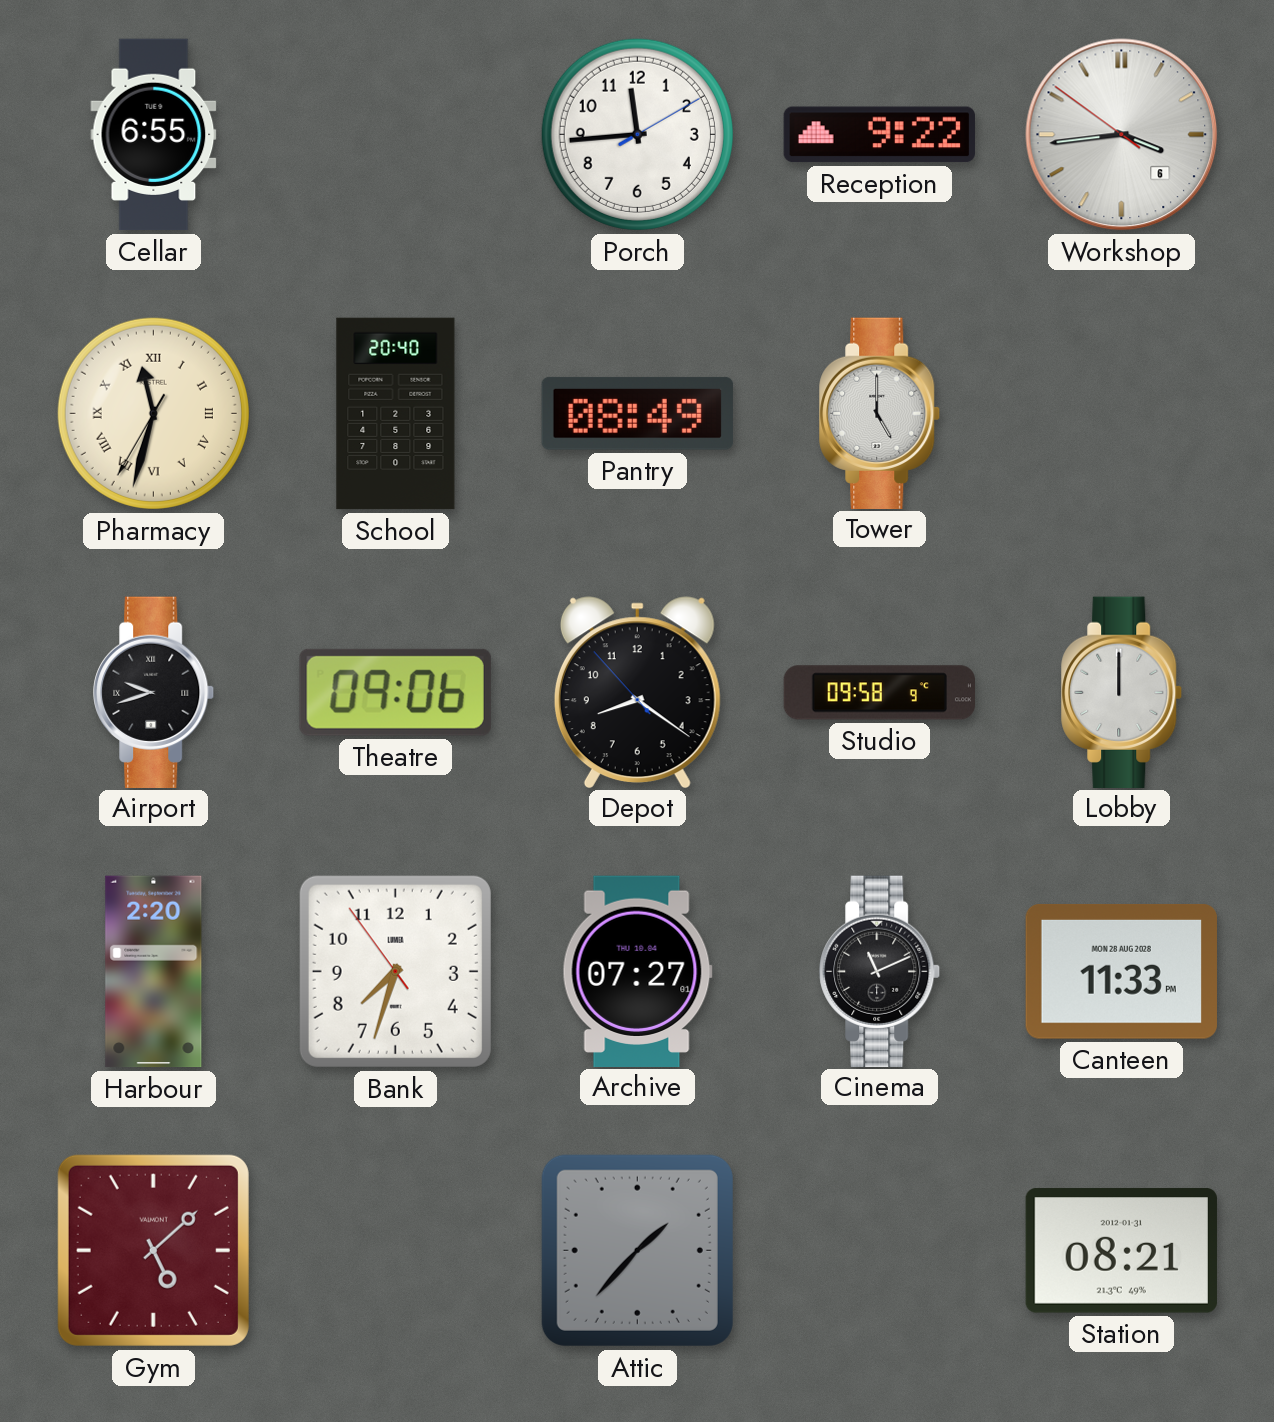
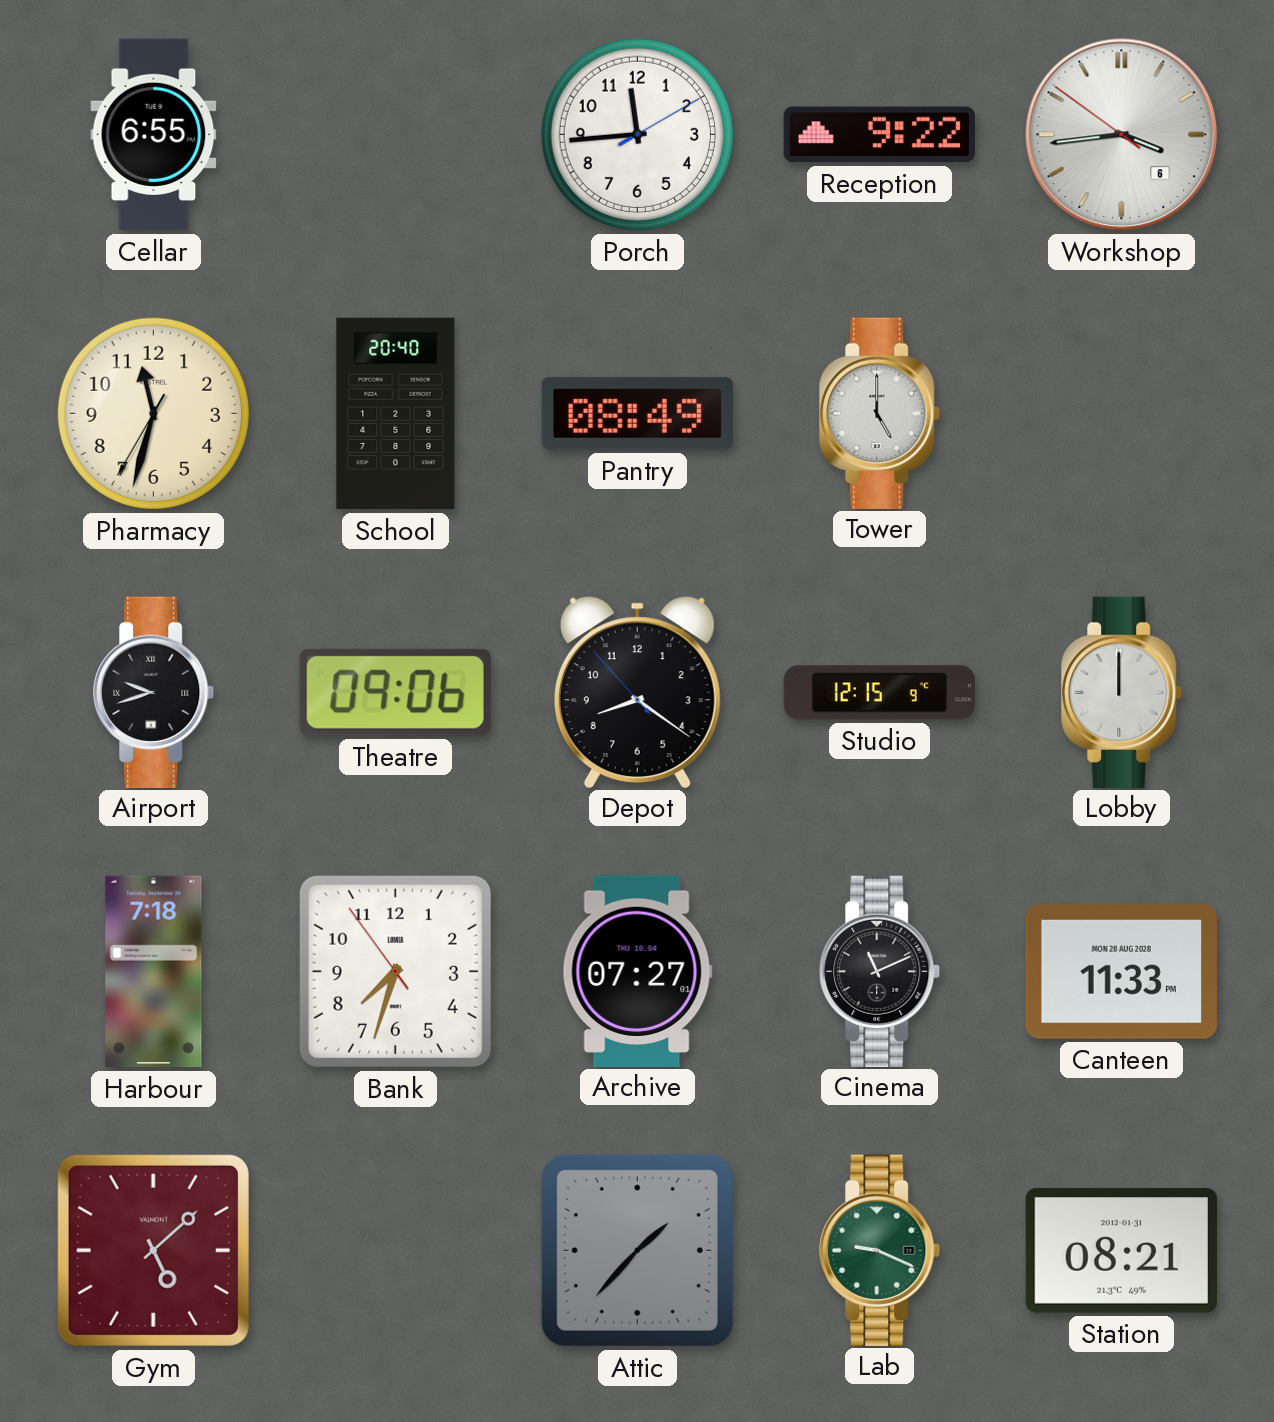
Pharmacy numerals: Roman -> Arabic (153, 413)
Studio: 09:58 -> 12:15 (879, 693)
Harbour: 2:20 -> 7:18 (154, 972)
Lab: none -> 9:19 (880, 1250)
